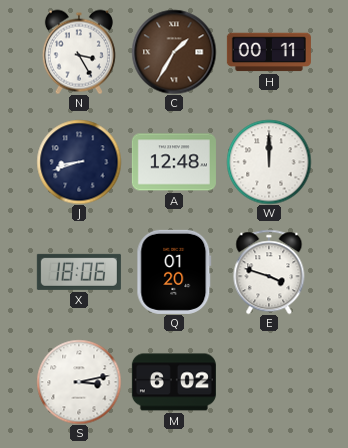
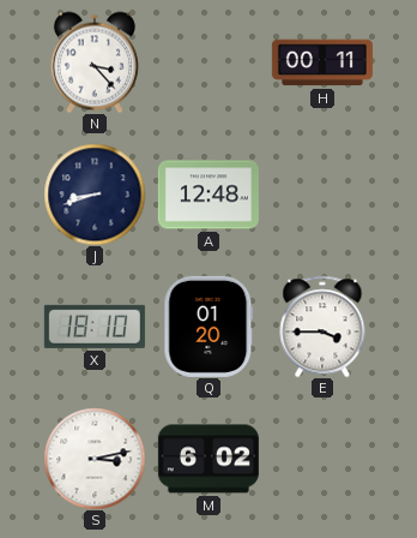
N: 3:25 -> 3:23 (95, 62)
C: 1:35 -> none (174, 52)
W: 12:00 -> none (269, 162)
X: 18:06 -> 18:10 (95, 327)
E: 3:48 -> 3:45 (322, 327)
